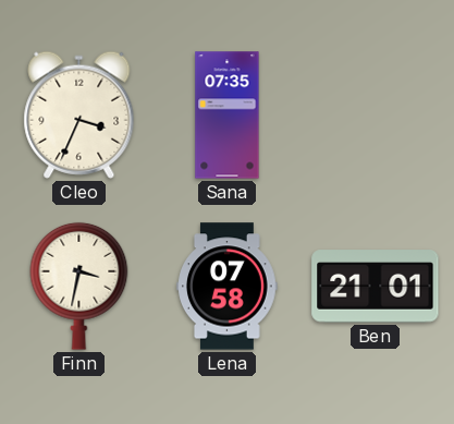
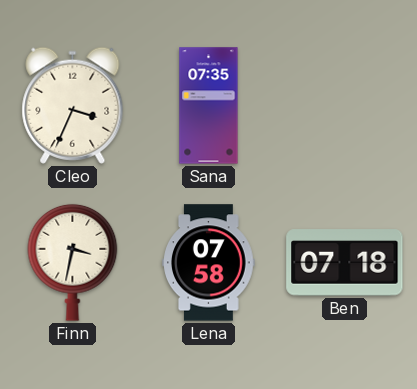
Ben: 21:01 -> 07:18 (345, 263)
